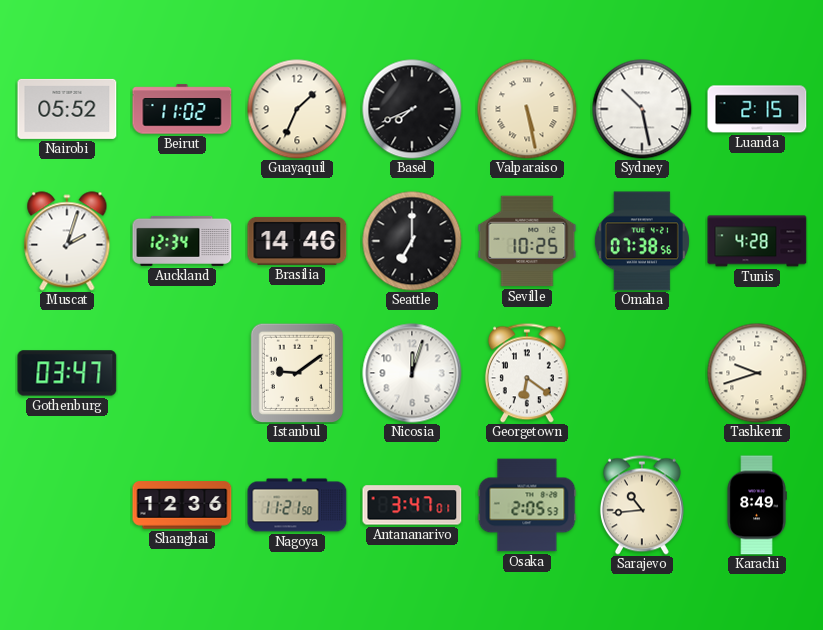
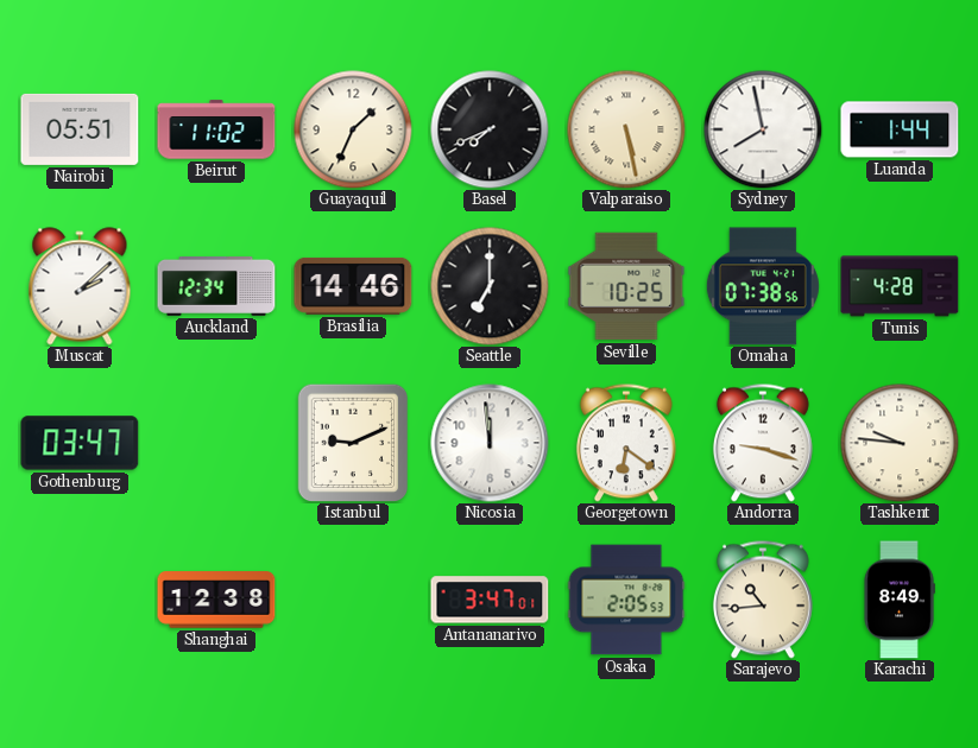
Nairobi: 05:52 -> 05:51 (80, 129)
Sydney: 10:28 -> 7:58 (763, 129)
Luanda: 2:15 -> 1:44 (900, 129)
Muscat: 2:03 -> 2:08 (80, 286)
Istanbul: 9:09 -> 9:11 (353, 443)
Nicosia: 12:03 -> 11:59 (490, 443)
Andorra: none -> 9:18 (763, 443)
Tashkent: 9:42 -> 9:46 (900, 443)
Shanghai: 12:36 -> 12:38 (216, 600)
Nagoya: 11:21 -> none (297, 505)
